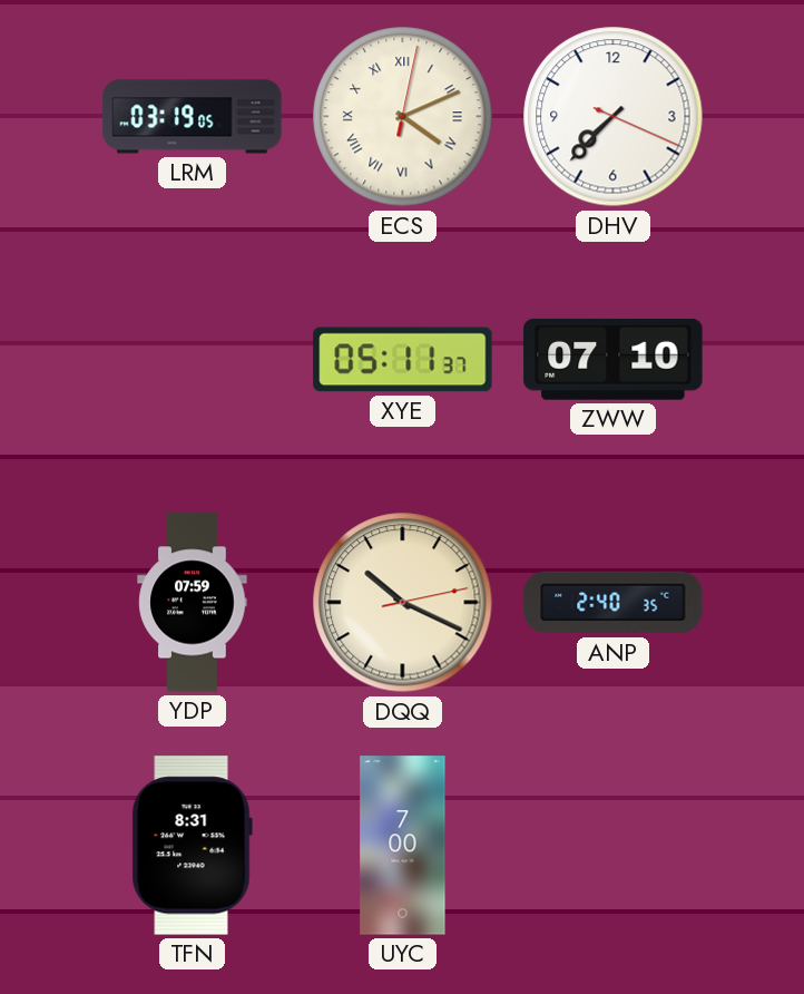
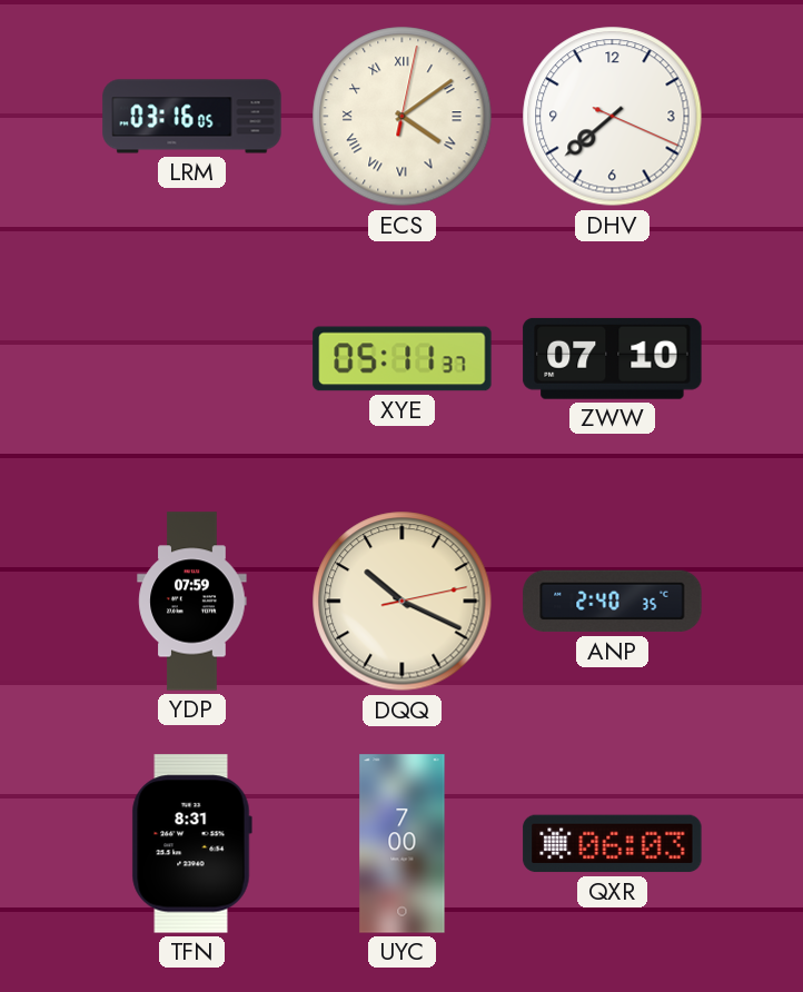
LRM: 03:19 -> 03:16 (192, 117)
ECS: 4:11 -> 4:09 (403, 117)
DHV: 7:37 -> 7:38 (613, 117)
QXR: none -> 06:03 (613, 844)
